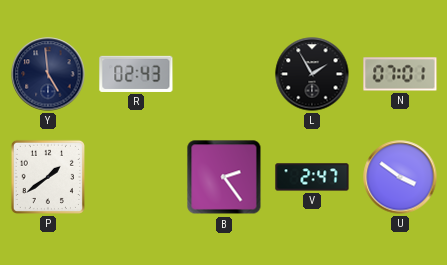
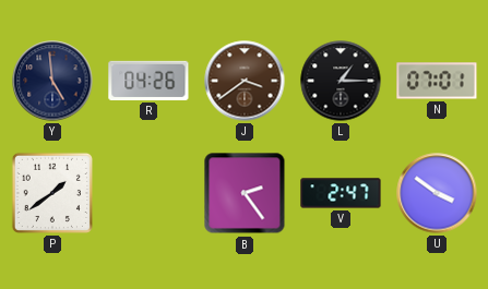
R: 02:43 -> 04:26 (148, 81)
J: none -> 3:39 (245, 81)
L: 1:55 -> 1:15 (341, 81)
